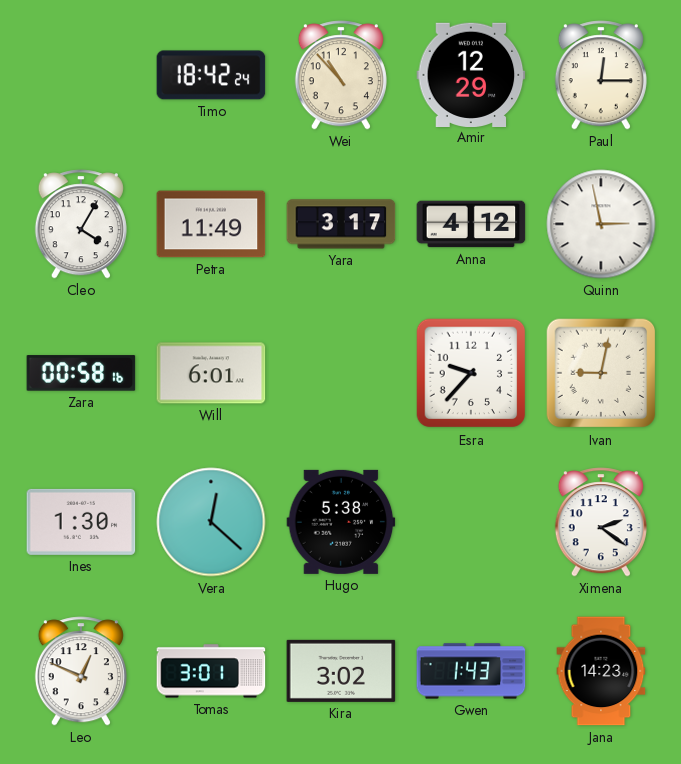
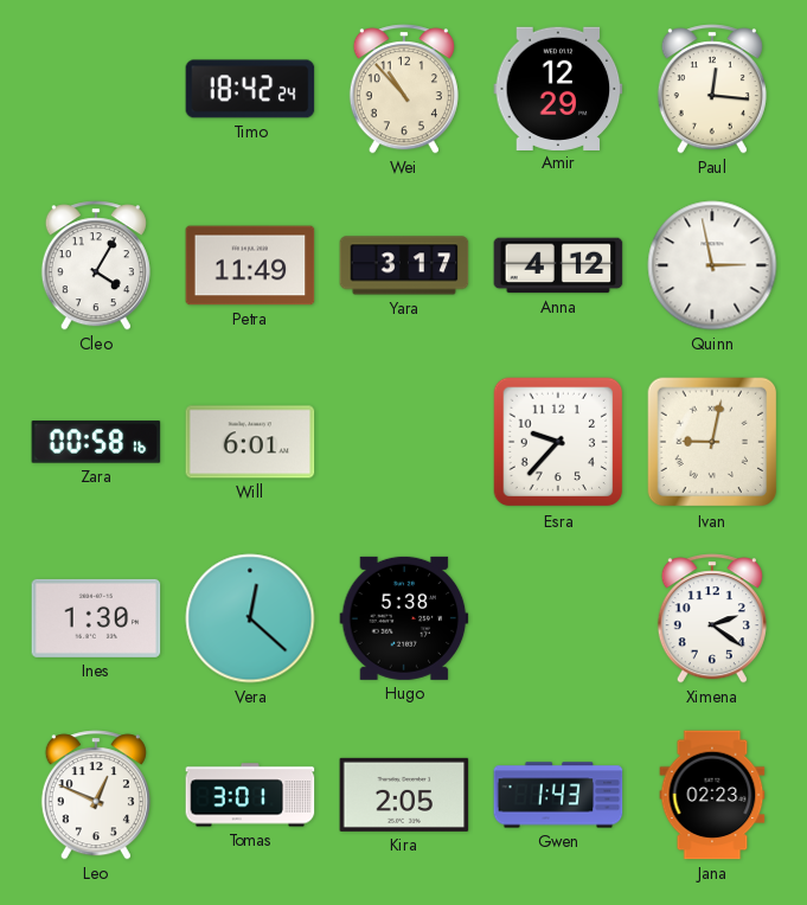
Paul: 12:15 -> 12:16 (712, 89)
Kira: 3:02 -> 2:05 (404, 795)
Jana: 14:23 -> 02:23 (712, 795)
